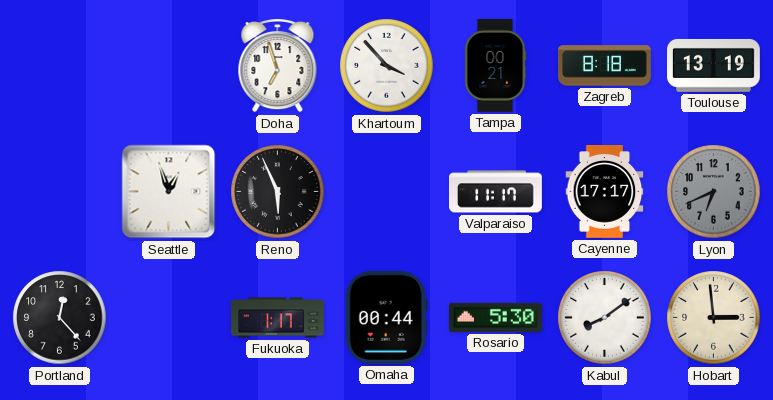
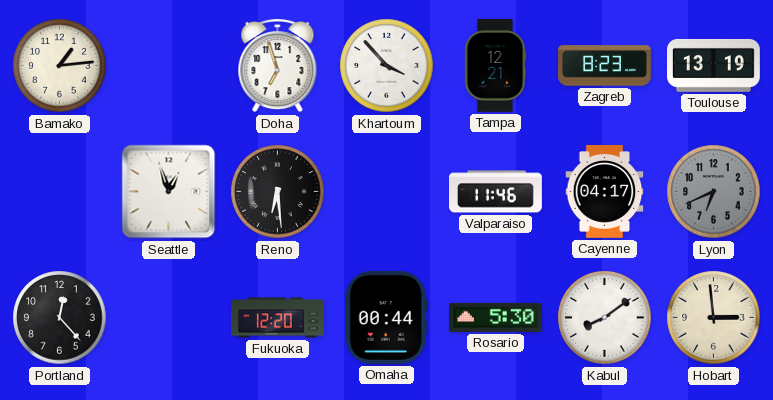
Bamako: none -> 1:14 (60, 66)
Tampa: 00:21 -> 12:21 (495, 66)
Zagreb: 8:18 -> 8:23 (605, 66)
Reno: 5:56 -> 6:29 (278, 192)
Valparaiso: 11:17 -> 11:46 (496, 192)
Cayenne: 17:17 -> 04:17 (605, 192)
Fukuoka: 1:17 -> 12:20 (278, 318)
